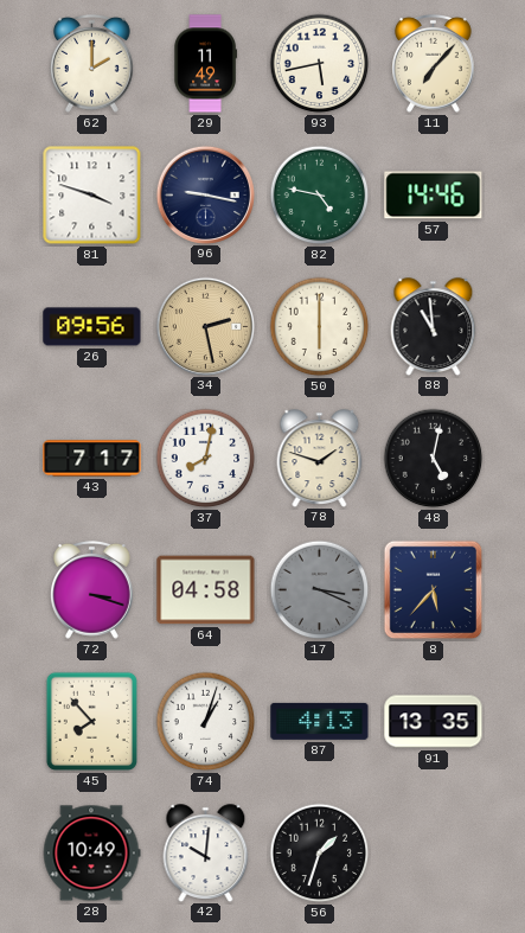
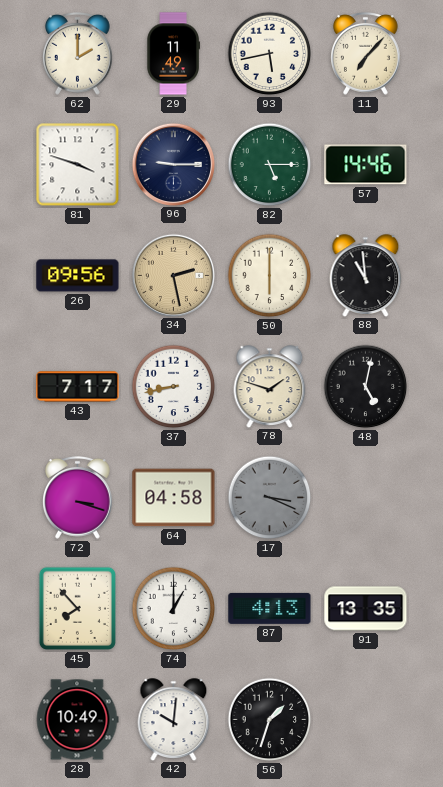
96: 9:17 -> 9:15 (173, 164)
82: 4:47 -> 5:15 (270, 165)
37: 8:02 -> 8:43 (174, 387)
8: 5:37 -> none (434, 590)
74: 1:03 -> 1:00 (174, 609)
